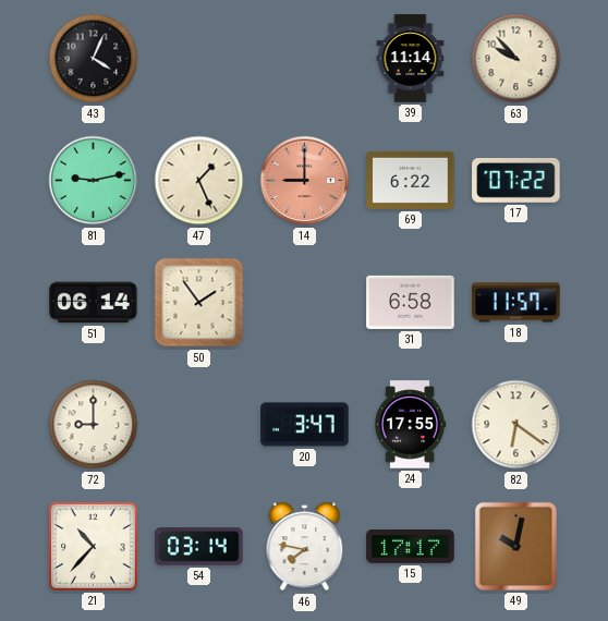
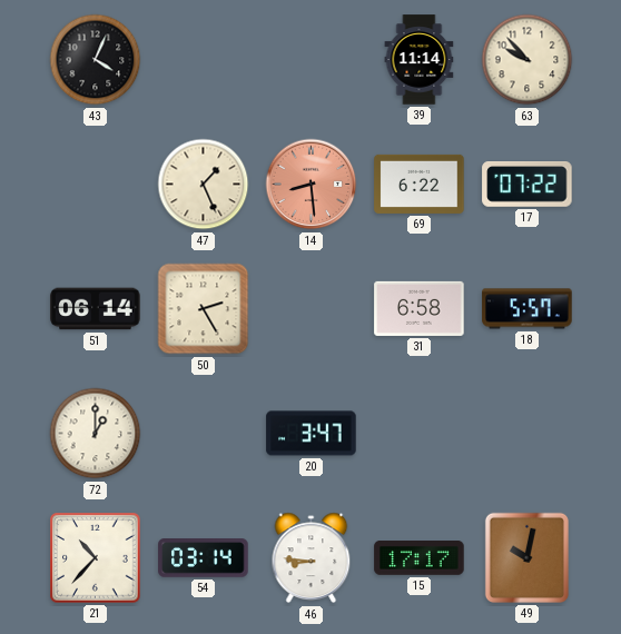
81: 9:13 -> none (94, 181)
14: 9:00 -> 8:29 (312, 185)
50: 1:54 -> 2:25 (204, 309)
18: 11:57 -> 5:57 (528, 309)
72: 9:00 -> 1:00 (96, 434)
24: 17:55 -> none (410, 425)
82: 6:21 -> none (516, 425)
46: 7:47 -> 8:46 (312, 558)
